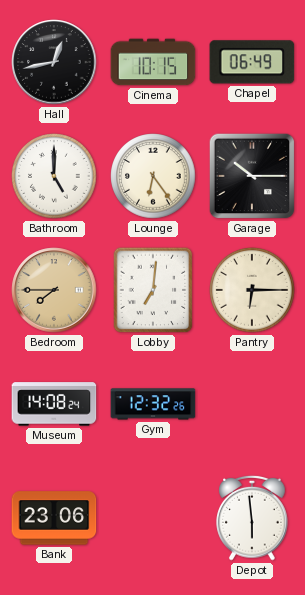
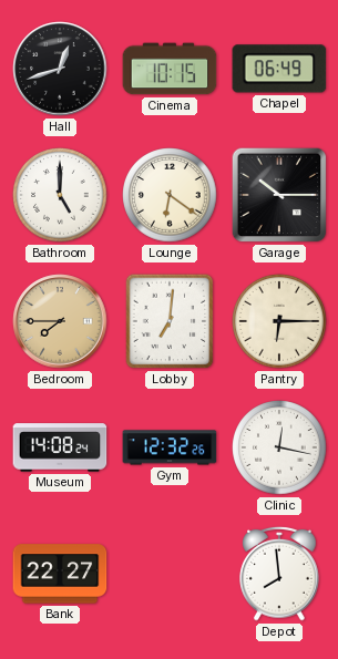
Hall: 12:43 -> 12:42 (60, 69)
Lounge: 6:24 -> 6:21 (170, 195)
Clinic: none -> 12:17 (279, 447)
Bank: 23:06 -> 22:27 (60, 574)
Depot: 5:59 -> 7:59 (279, 574)
